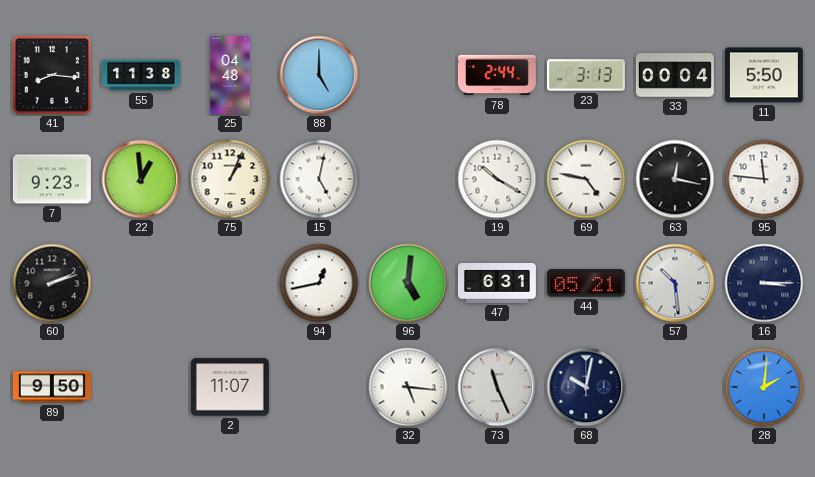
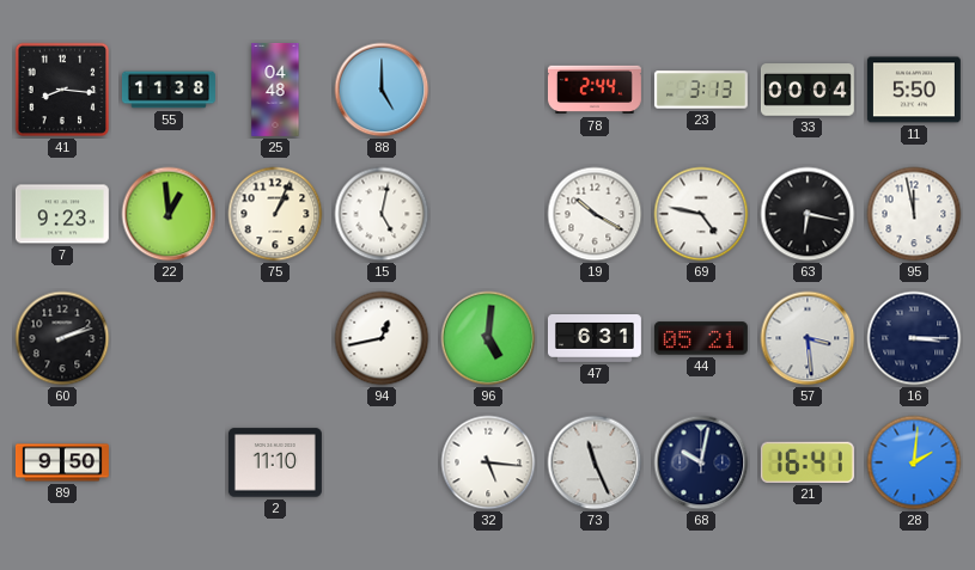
63: 12:17 -> 6:17 (808, 214)
95: 11:46 -> 11:58 (914, 214)
57: 10:29 -> 3:29 (808, 338)
2: 11:07 -> 11:10 (275, 462)
21: none -> 16:41 (808, 462)
